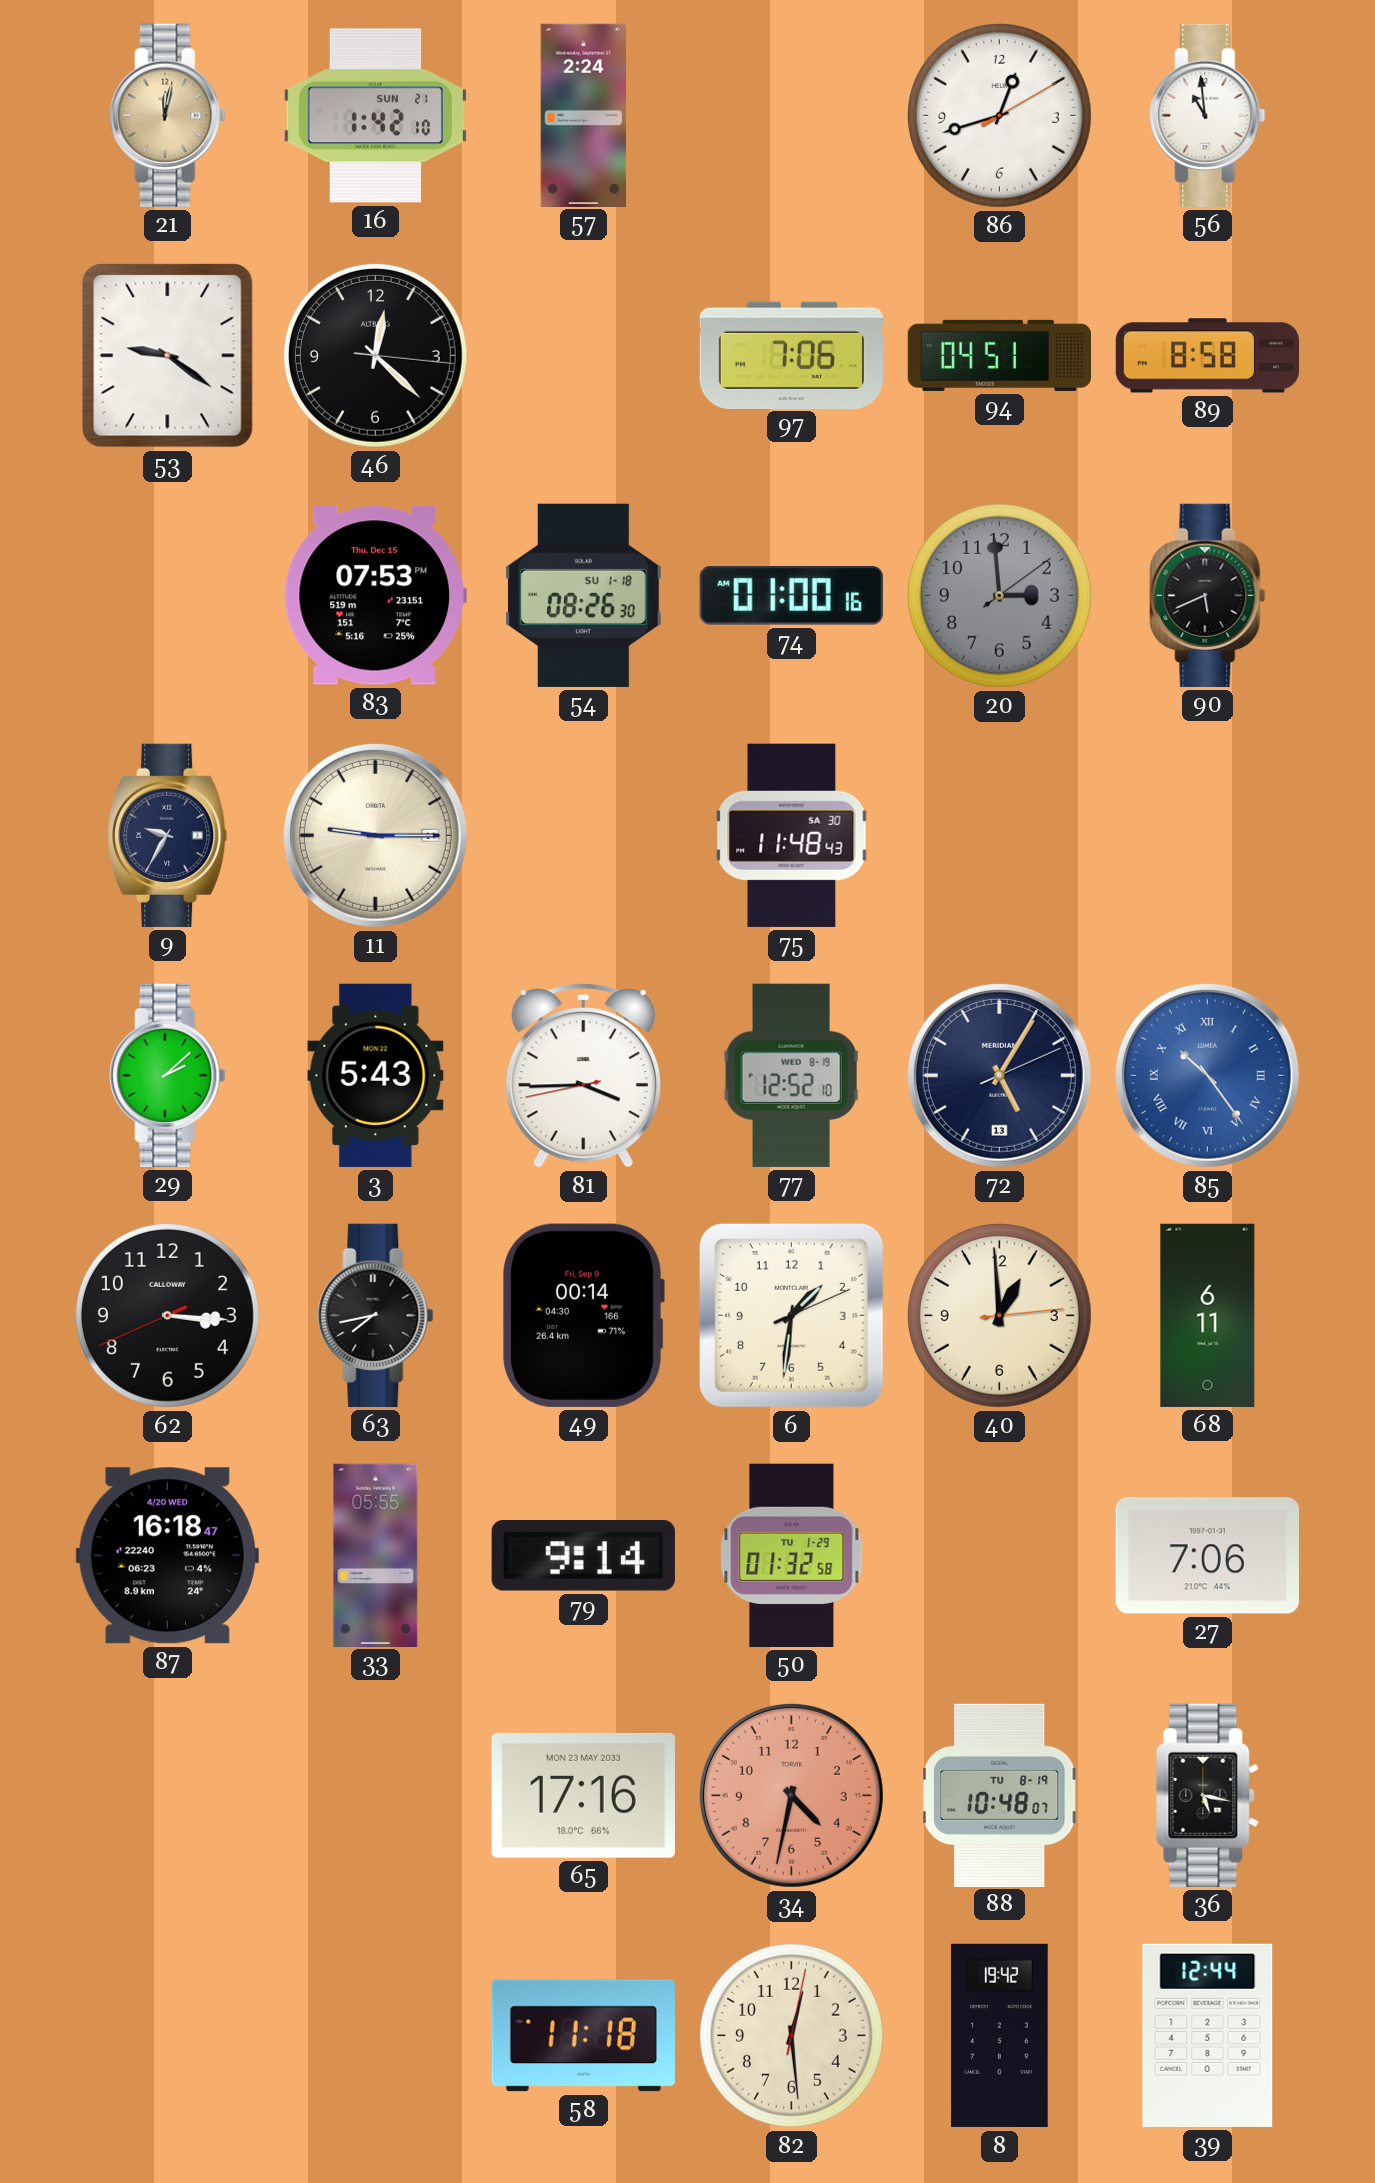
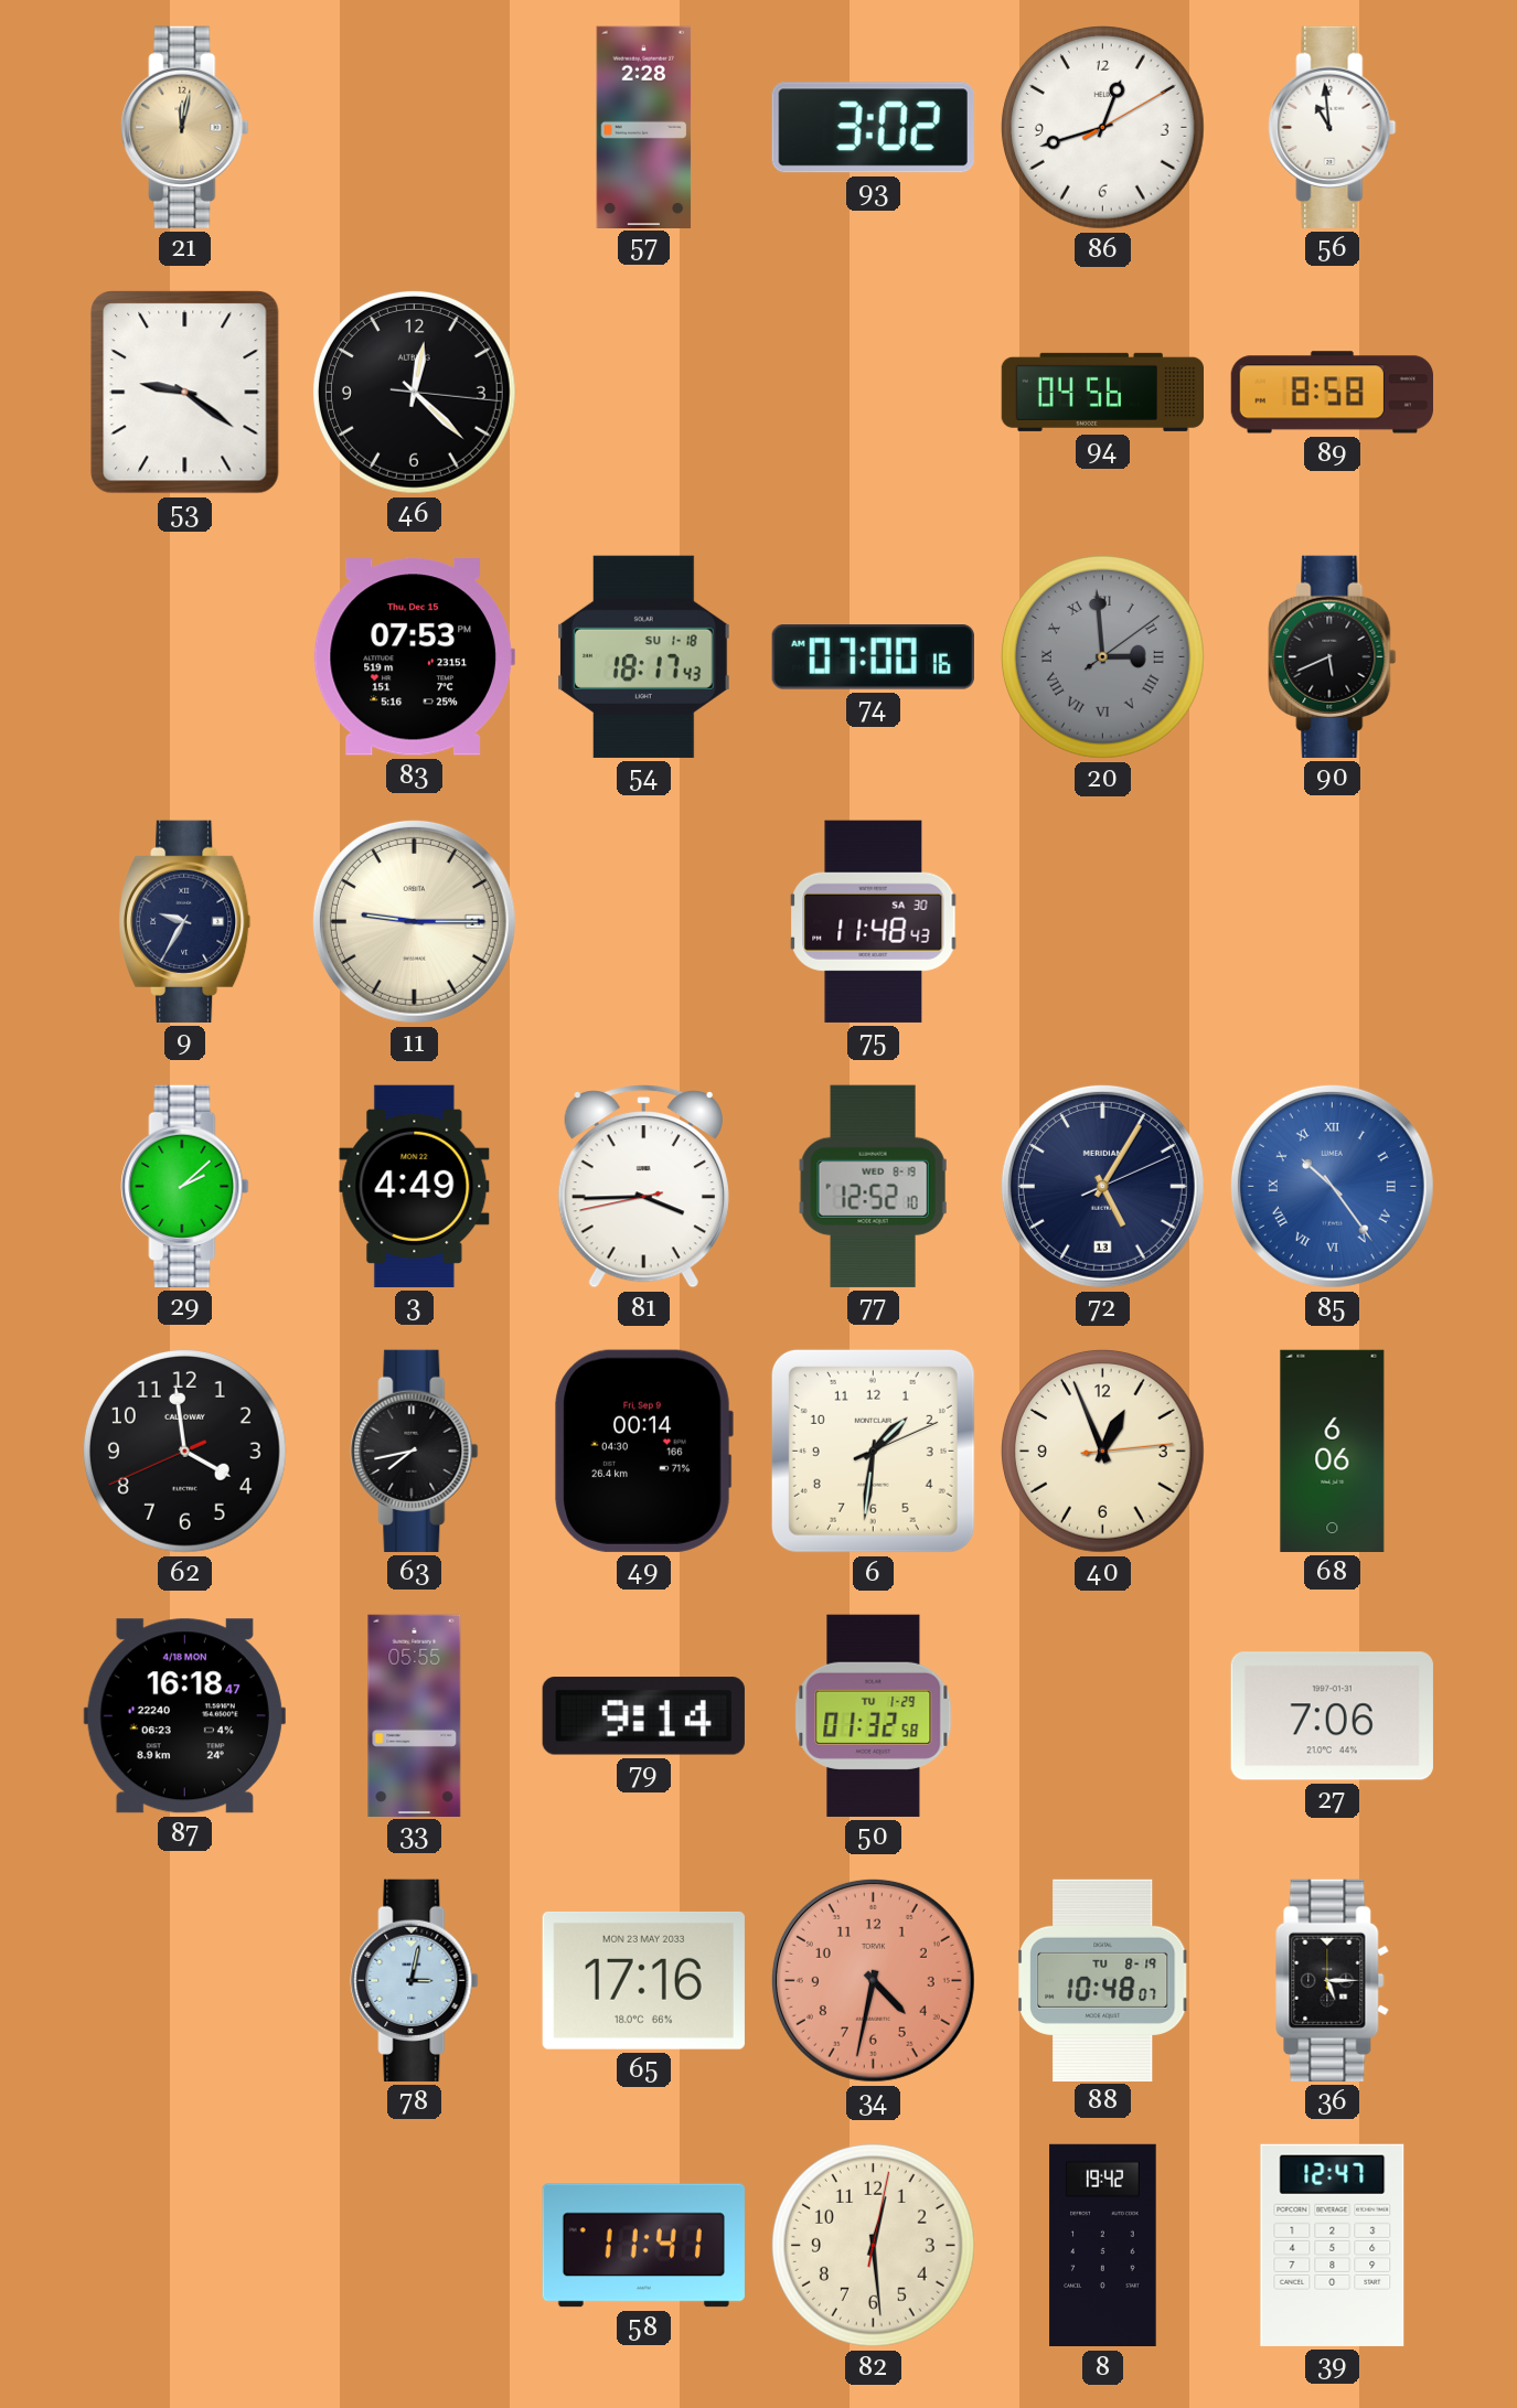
16: 1:42 -> none (375, 116)
57: 2:24 -> 2:28 (644, 127)
93: none -> 3:02 (873, 128)
97: 7:06 -> none (791, 355)
94: 04:51 -> 04:56 (1102, 392)
54: 08:26 -> 18:17 (644, 656)
74: 01:00 -> 07:00 (873, 657)
20 numerals: Arabic -> Roman (1102, 656)
3: 5:43 -> 4:49 (415, 1186)
62: 3:15 -> 3:58 (184, 1451)
40: 12:59 -> 12:56 (1102, 1451)
68: 6:11 -> 6:06 (1333, 1451)
87 date: 4/20 WED -> 4/18 MON (184, 1716)
78: none -> 3:02 (415, 1980)
36: 5:17 -> 5:15 (1333, 1980)
58: 11:18 -> 11:41 (643, 2246)
39: 12:44 -> 12:47 (1333, 2245)
